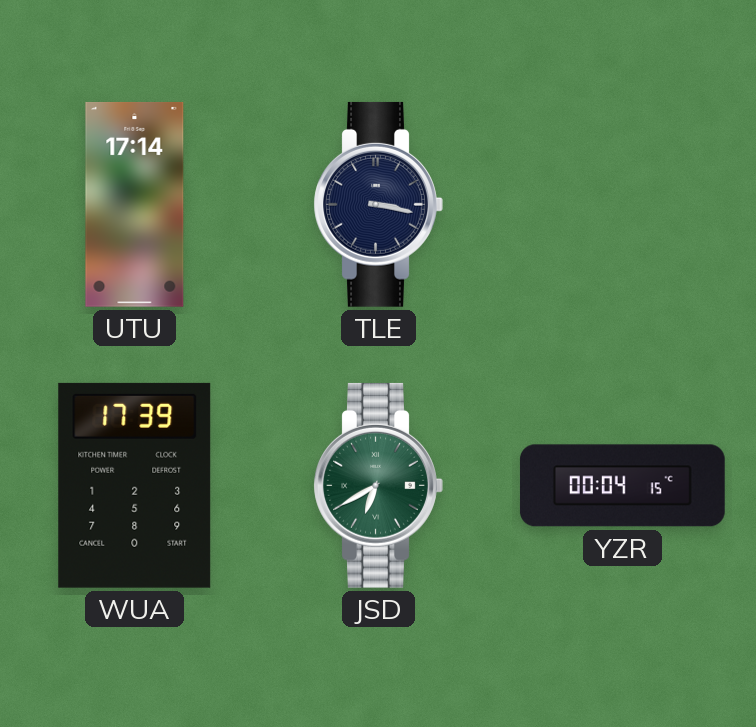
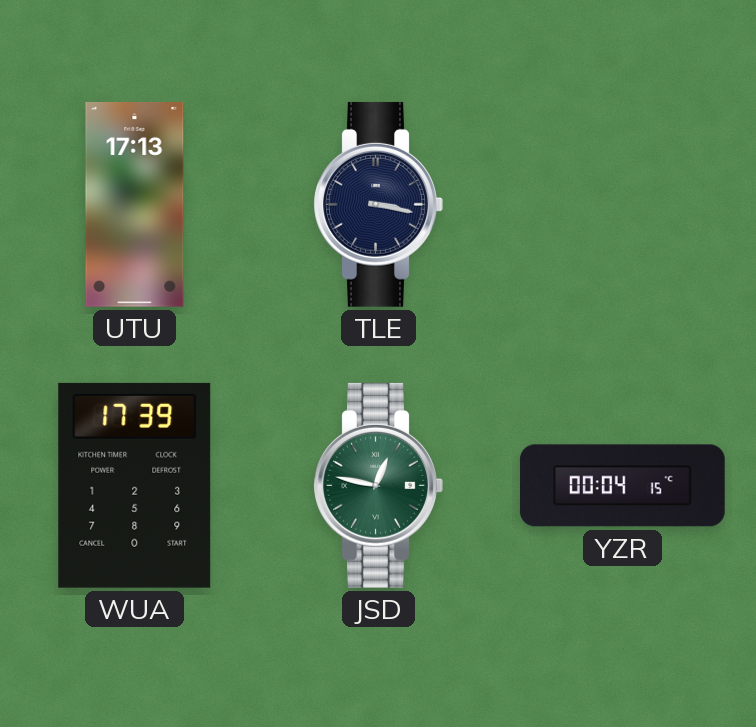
UTU: 17:14 -> 17:13 (135, 204)
JSD: 6:40 -> 12:47 (378, 485)
